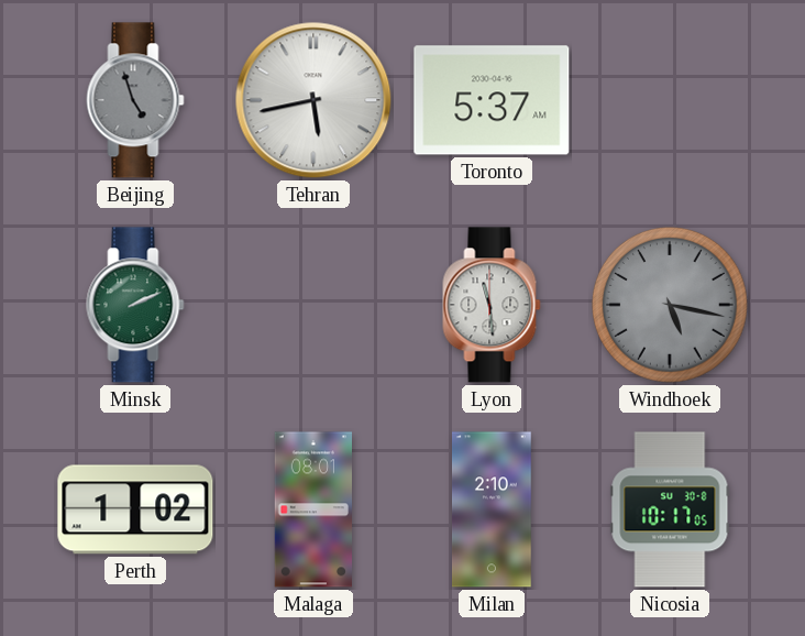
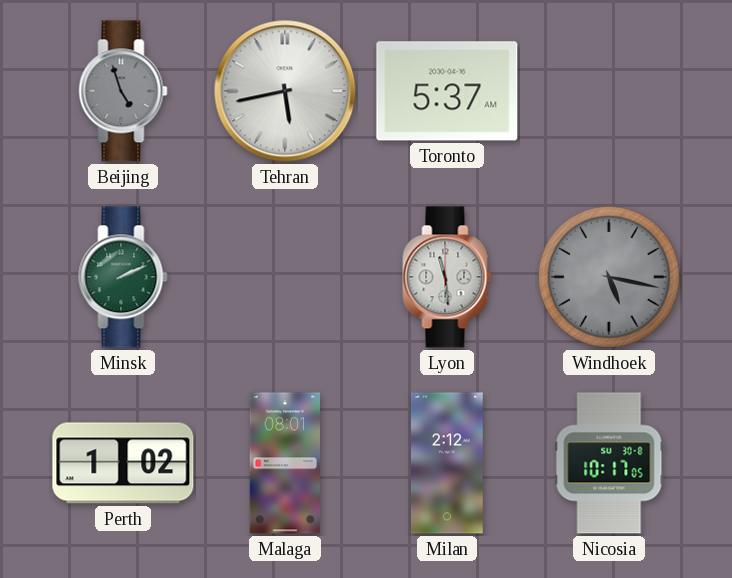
Milan: 2:10 -> 2:12 (448, 463)
